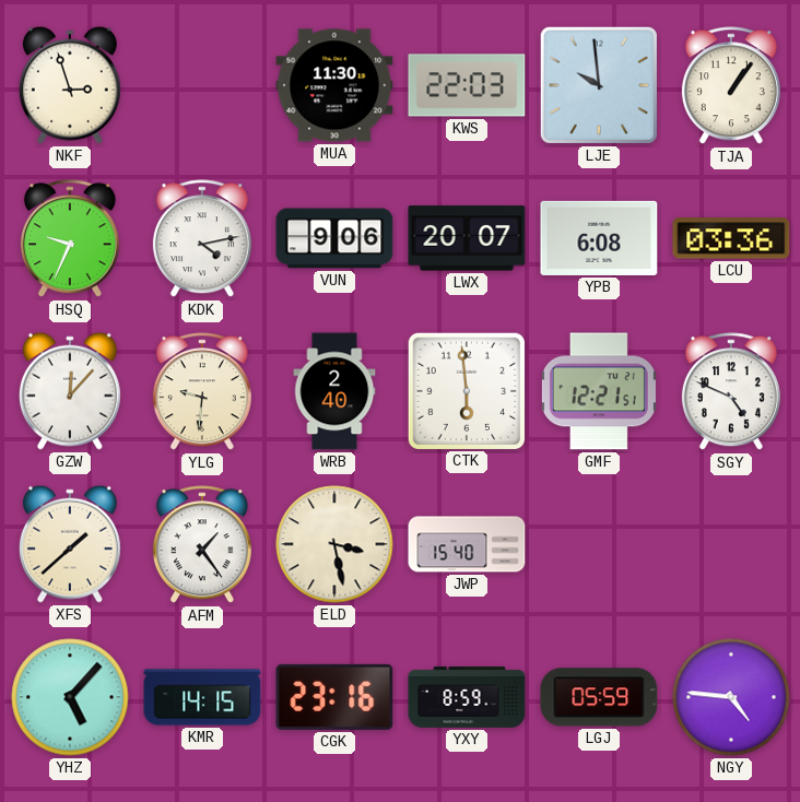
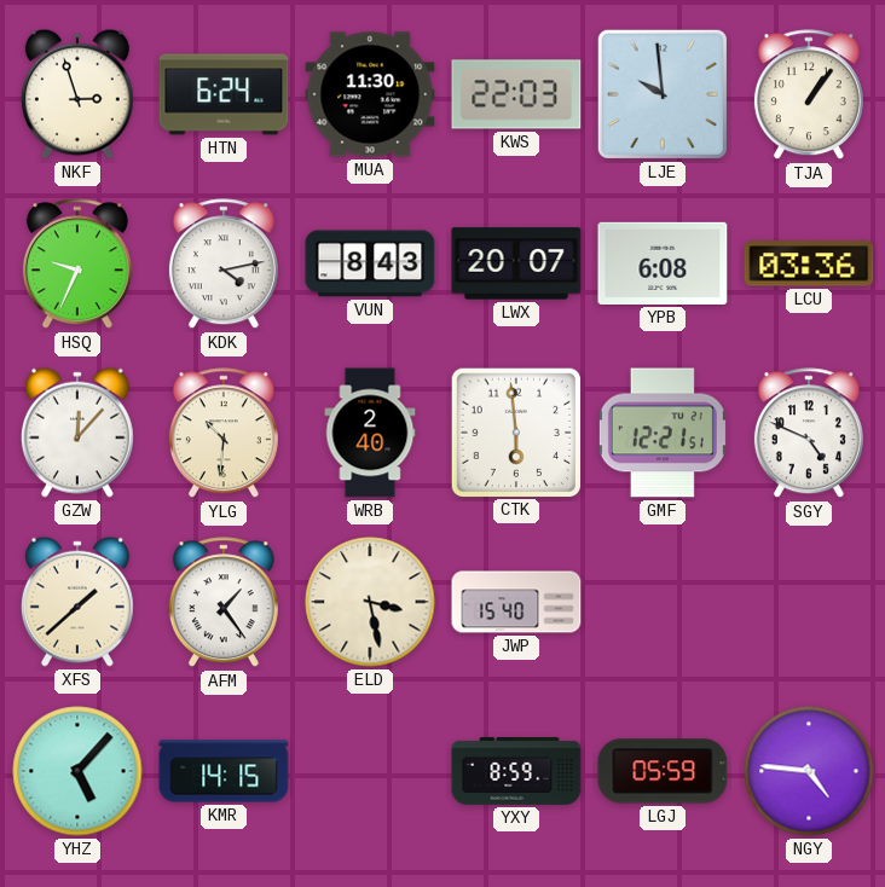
HTN: none -> 6:24 (224, 94)
VUN: 9:06 -> 8:43 (370, 263)
YLG: 9:31 -> 10:31 (224, 434)
CGK: 23:16 -> none (334, 697)
